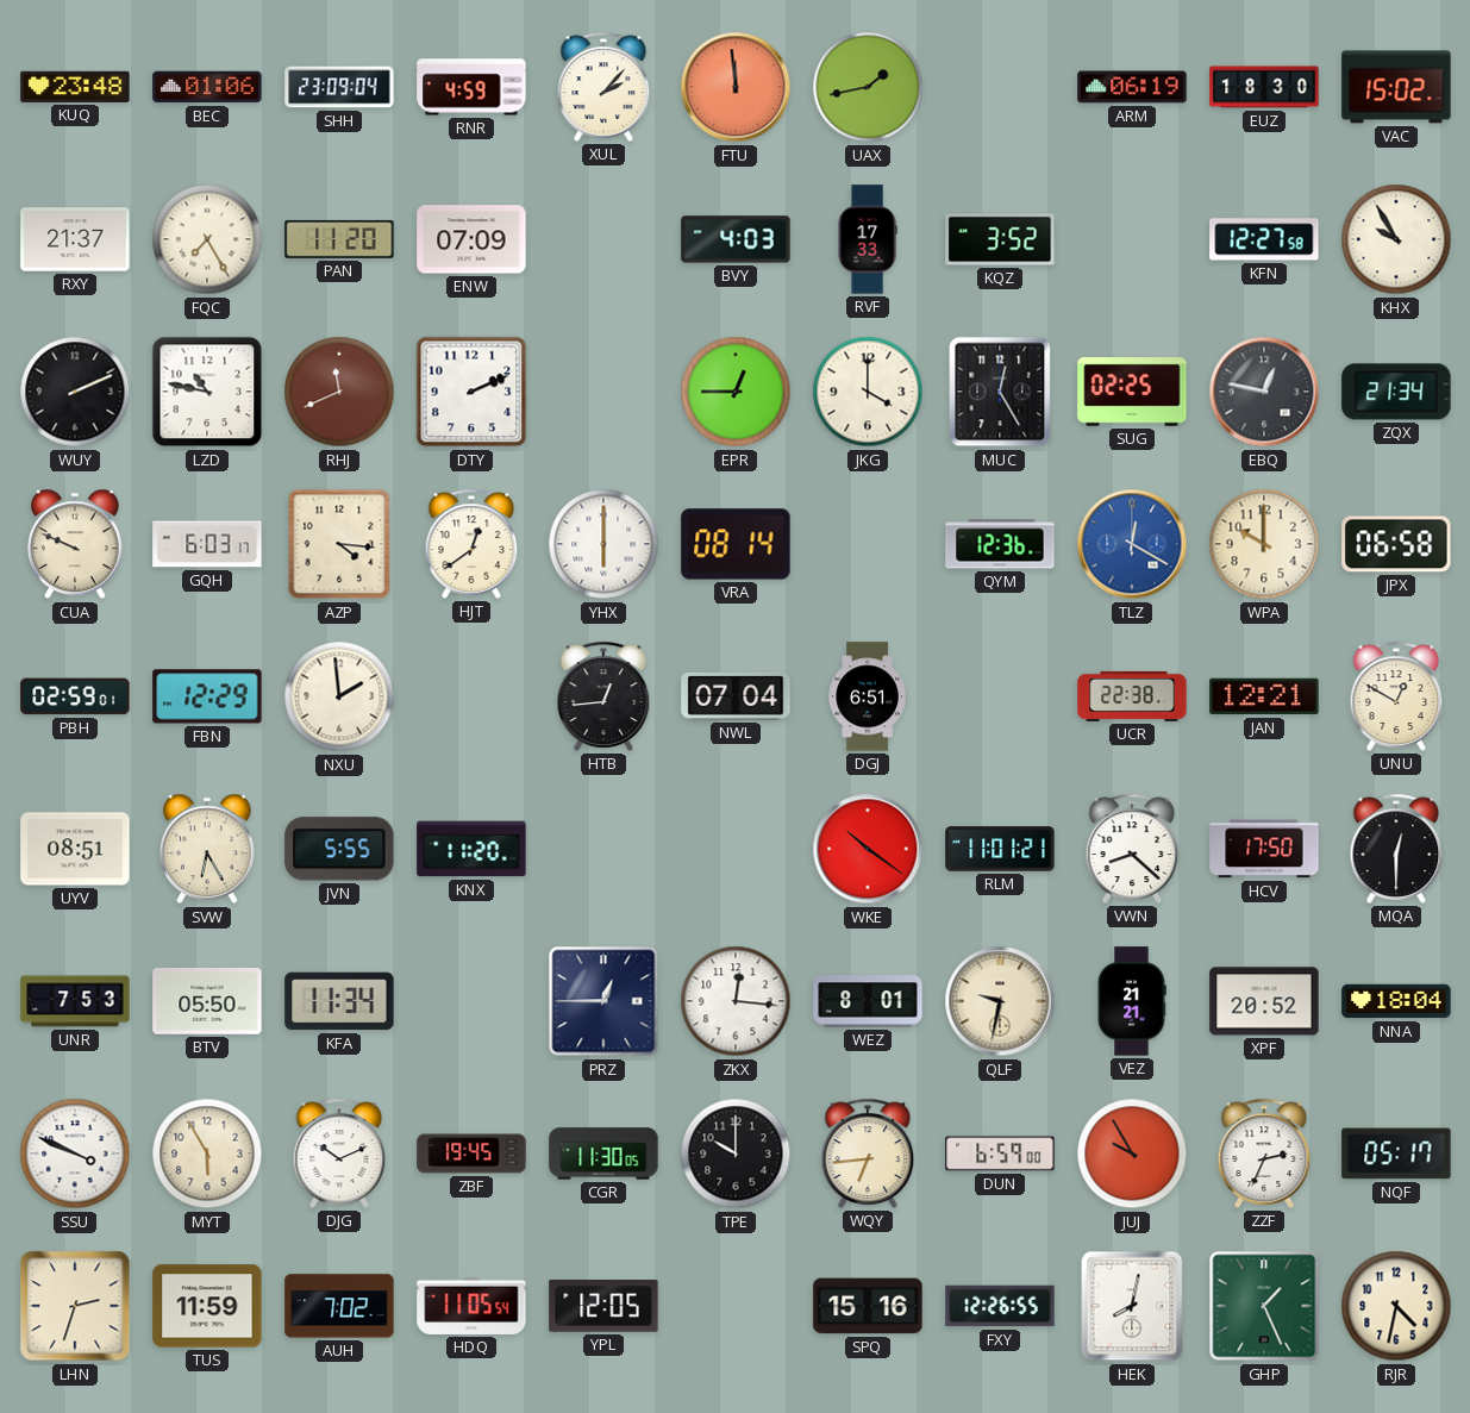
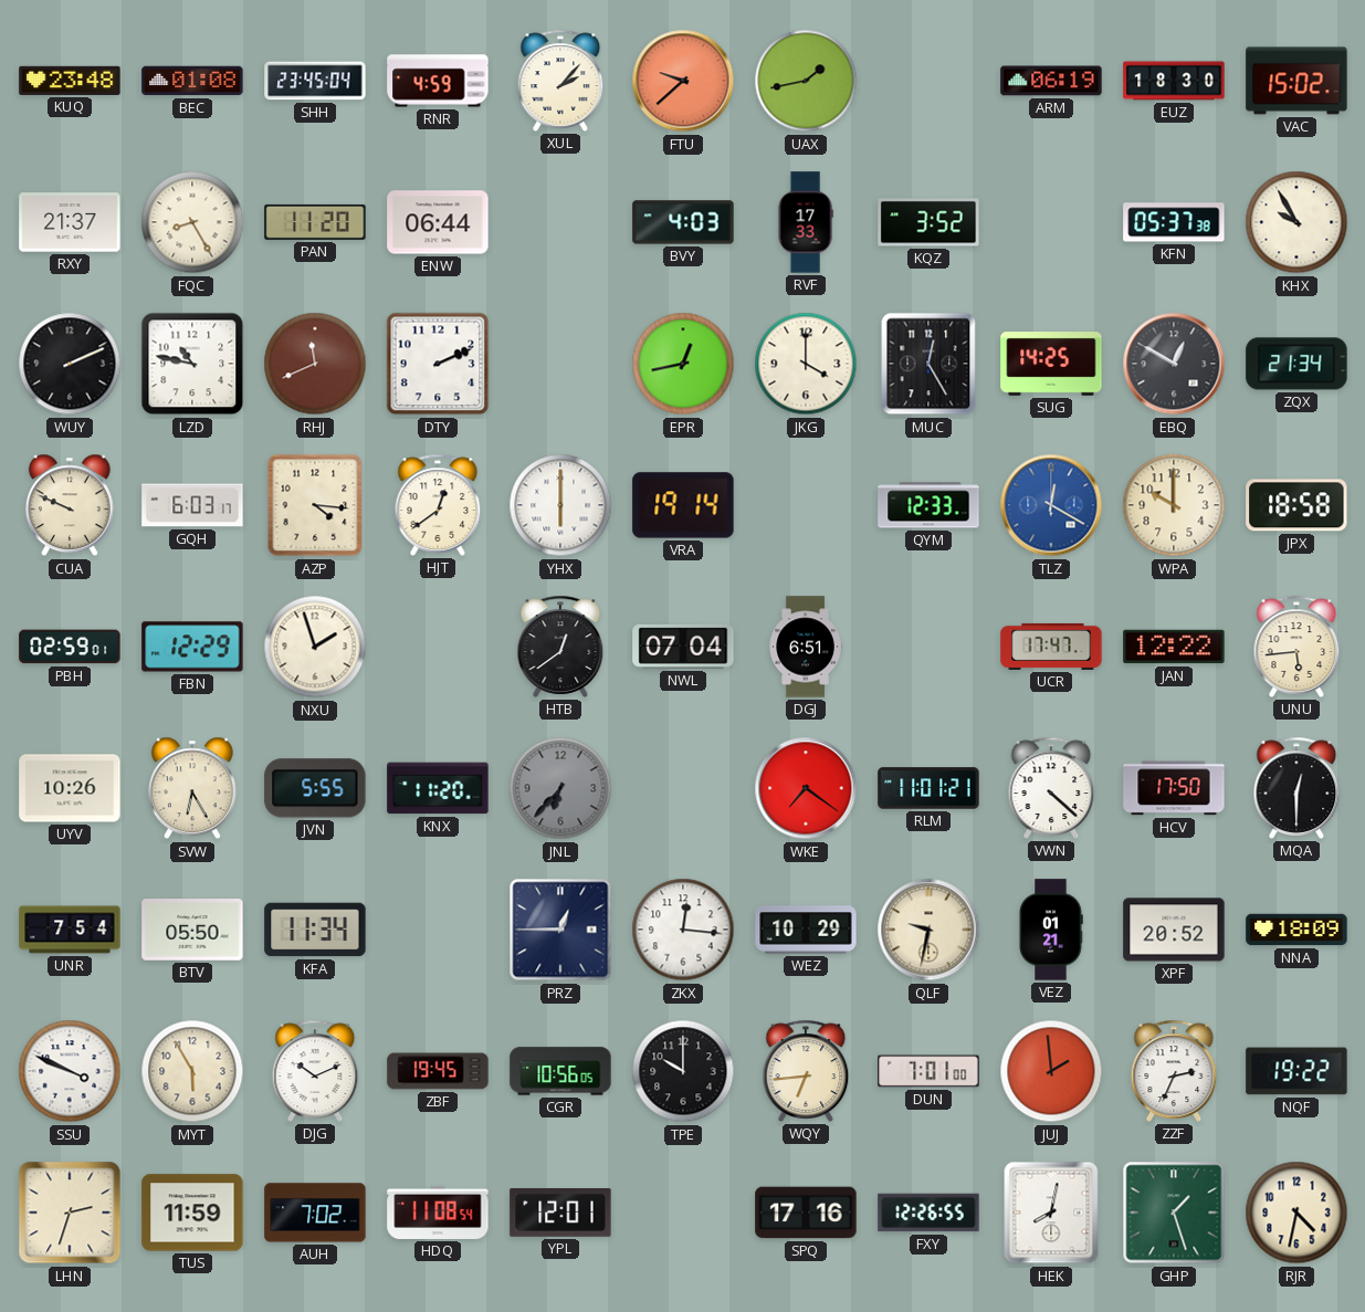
BEC: 01:06 -> 01:08 (192, 81)
SHH: 23:09 -> 23:45 (315, 81)
FTU: 11:59 -> 9:38 (683, 81)
FQC: 7:25 -> 8:25 (192, 222)
ENW: 07:09 -> 06:44 (438, 222)
KFN: 12:27 -> 05:37 (1174, 222)
EPR: 12:45 -> 12:43 (683, 364)
SUG: 02:25 -> 14:25 (1051, 364)
EBQ: 12:47 -> 12:50 (1174, 364)
VRA: 08:14 -> 19:14 (683, 505)
QYM: 12:36 -> 12:33 (928, 505)
JPX: 06:58 -> 18:58 (1296, 505)
NXU: 1:59 -> 1:57 (315, 647)
HTB: 12:44 -> 12:39 (560, 647)
UCR: 22:38 -> 17:47 (1051, 647)
JAN: 12:21 -> 12:22 (1174, 647)
UNU: 12:50 -> 5:44 (1296, 647)
UYV: 08:51 -> 10:26 (70, 788)
JNL: none -> 6:37 (560, 788)
WKE: 10:21 -> 7:21 (806, 788)
VWN: 8:22 -> 4:22 (1051, 788)
UNR: 7:53 -> 7:54 (70, 930)
WEZ: 8:01 -> 10:29 (806, 930)
VEZ: 21:21 -> 01:21 (1051, 930)
NNA: 18:04 -> 18:09 (1296, 930)
CGR: 11:30 -> 10:56 (560, 1071)
DUN: 6:59 -> 7:01 (928, 1071)
JUJ: 9:55 -> 1:59 (1051, 1071)
NQF: 05:17 -> 19:22 (1296, 1071)
HDQ: 11:05 -> 11:08 (438, 1213)
YPL: 12:05 -> 12:01 (560, 1214)
SPQ: 15:16 -> 17:16 (806, 1213)
GHP: 1:26 -> 1:27 (1174, 1213)
